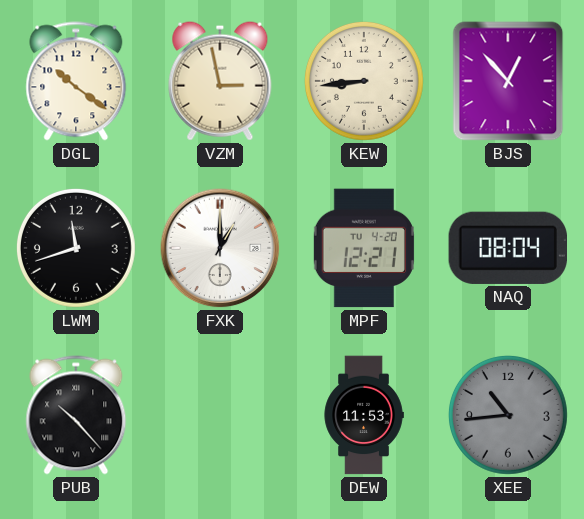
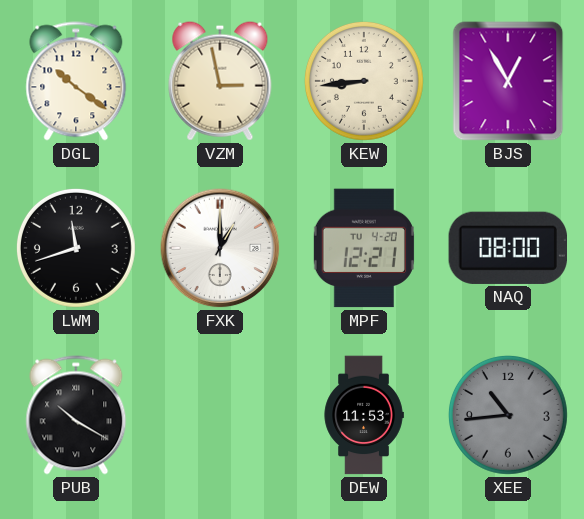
BJS: 12:53 -> 12:55 (508, 81)
NAQ: 08:04 -> 08:00 (508, 248)
PUB: 10:23 -> 10:20 (76, 415)
